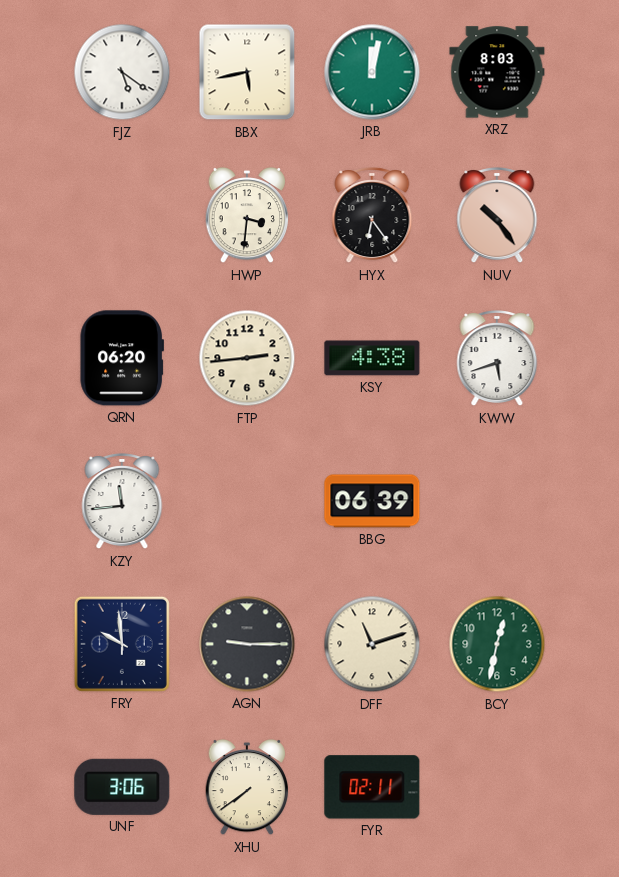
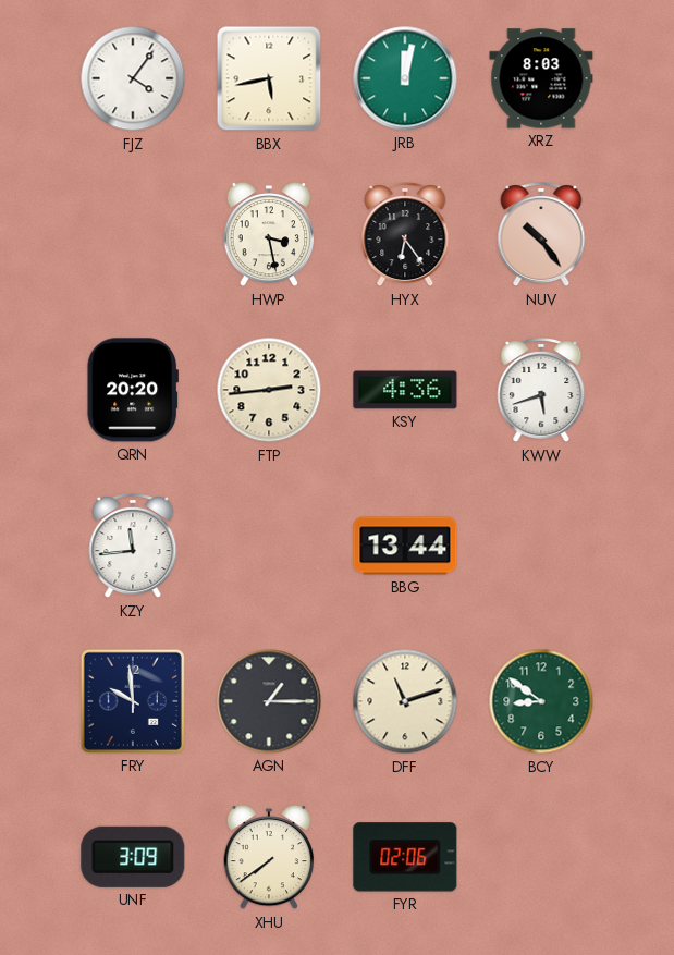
FJZ: 5:21 -> 4:06 (133, 78)
HWP: 3:31 -> 3:28 (269, 234)
QRN: 06:20 -> 20:20 (132, 390)
KSY: 4:38 -> 4:36 (405, 390)
BBG: 06:39 -> 13:44 (405, 546)
AGN: 9:15 -> 1:15 (269, 701)
BCY: 12:32 -> 8:51 (541, 701)
UNF: 3:06 -> 3:09 (133, 857)
FYR: 02:11 -> 02:06 (405, 857)
